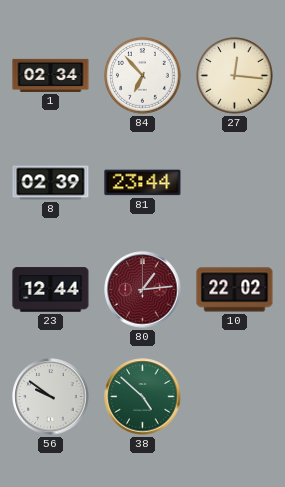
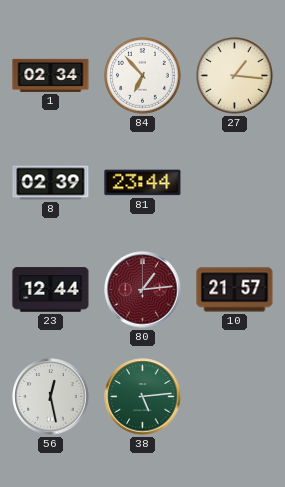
27: 12:16 -> 1:16 (235, 76)
10: 22:02 -> 21:57 (235, 290)
56: 9:51 -> 12:28 (51, 397)
38: 4:52 -> 5:14 (143, 397)
